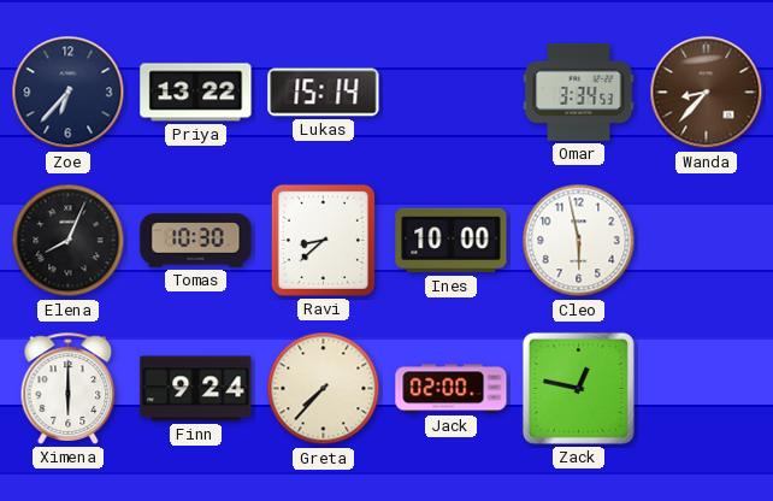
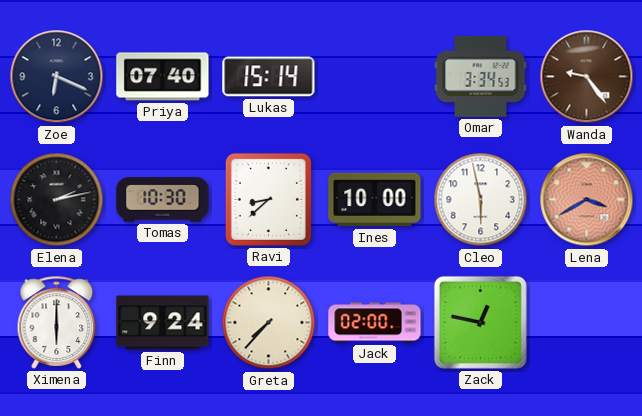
Zoe: 6:37 -> 6:19 (57, 77)
Priya: 13:22 -> 07:40 (163, 77)
Wanda: 8:37 -> 9:24 (587, 77)
Elena: 8:04 -> 2:13 (57, 200)
Lena: none -> 3:40 (587, 200)
